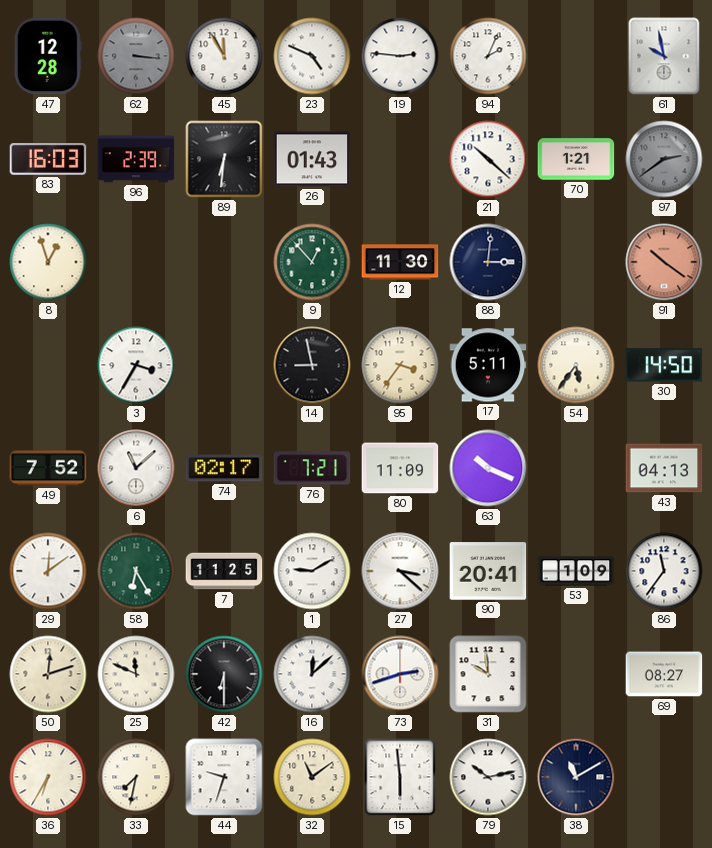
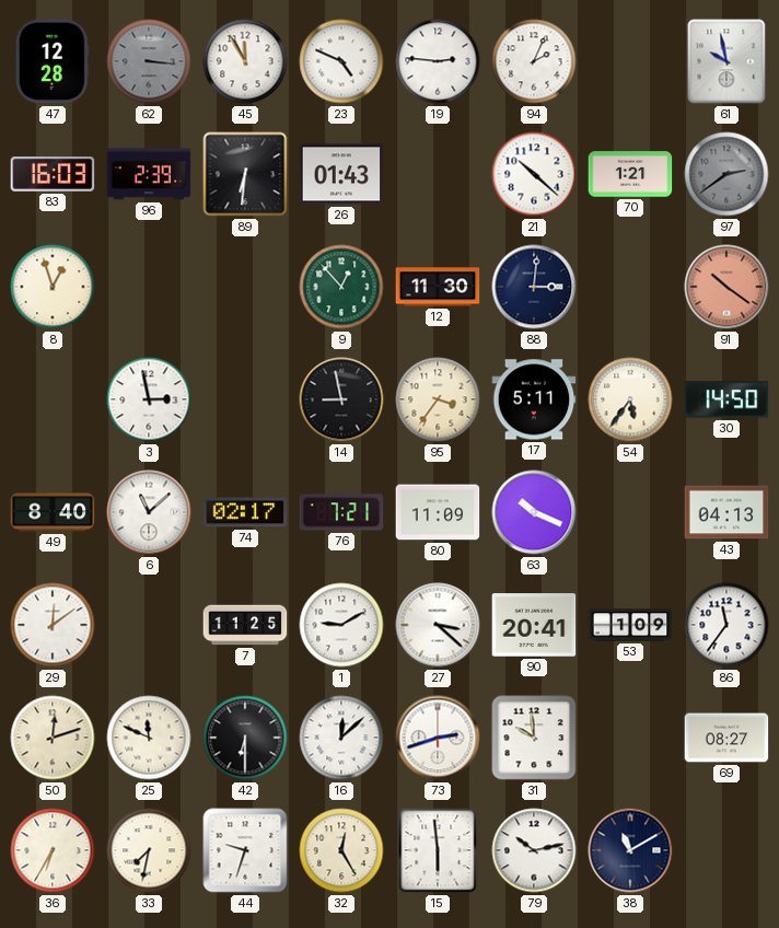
3: 3:35 -> 2:58 (149, 399)
49: 7:52 -> 8:40 (53, 512)
58: 6:25 -> none (136, 571)
32: 11:09 -> 12:25 (341, 850)
